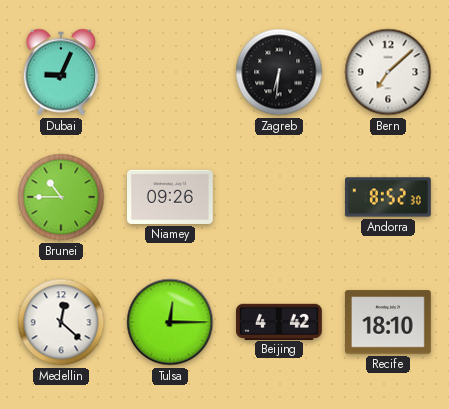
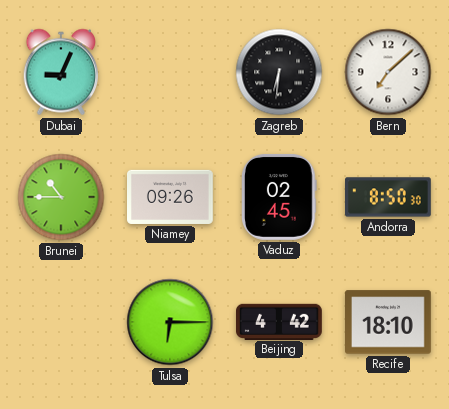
Vaduz: none -> 02:45 (280, 197)
Andorra: 8:52 -> 8:50 (389, 197)
Medellin: 12:22 -> none (61, 322)
Tulsa: 12:15 -> 6:15 (170, 322)
